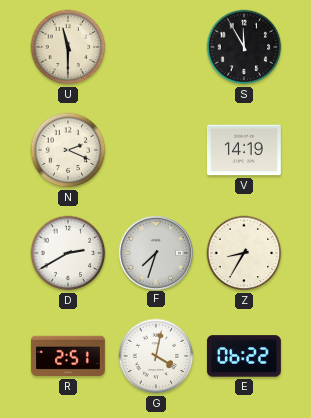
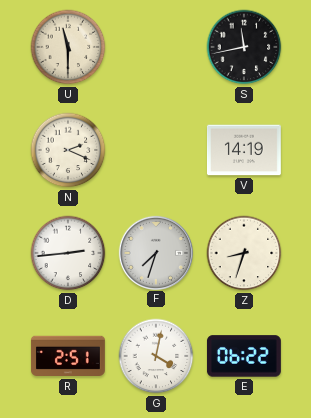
S: 11:55 -> 11:43 (244, 47)
D: 2:40 -> 2:44 (68, 253)
Z: 8:35 -> 8:33 (244, 253)
